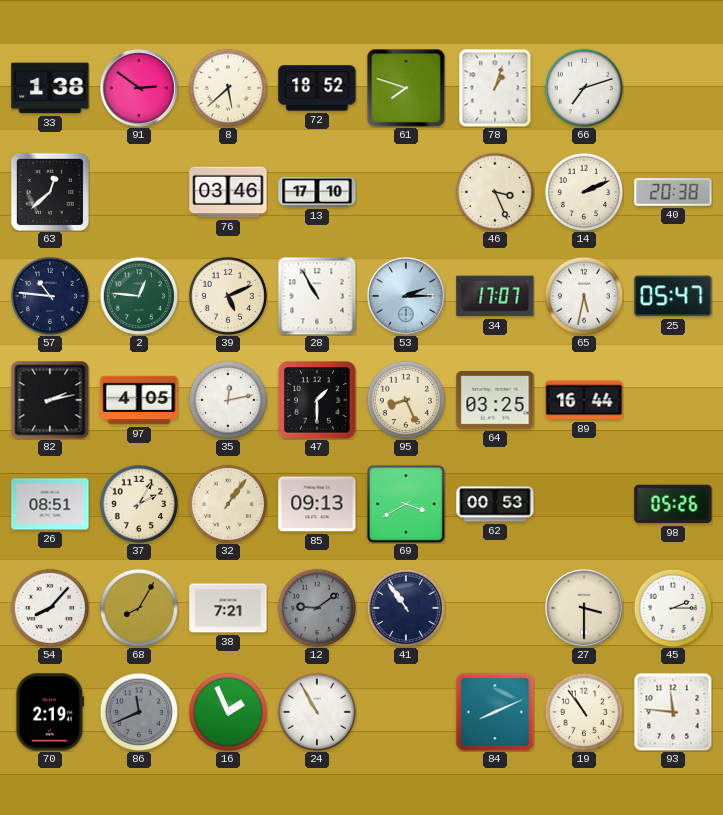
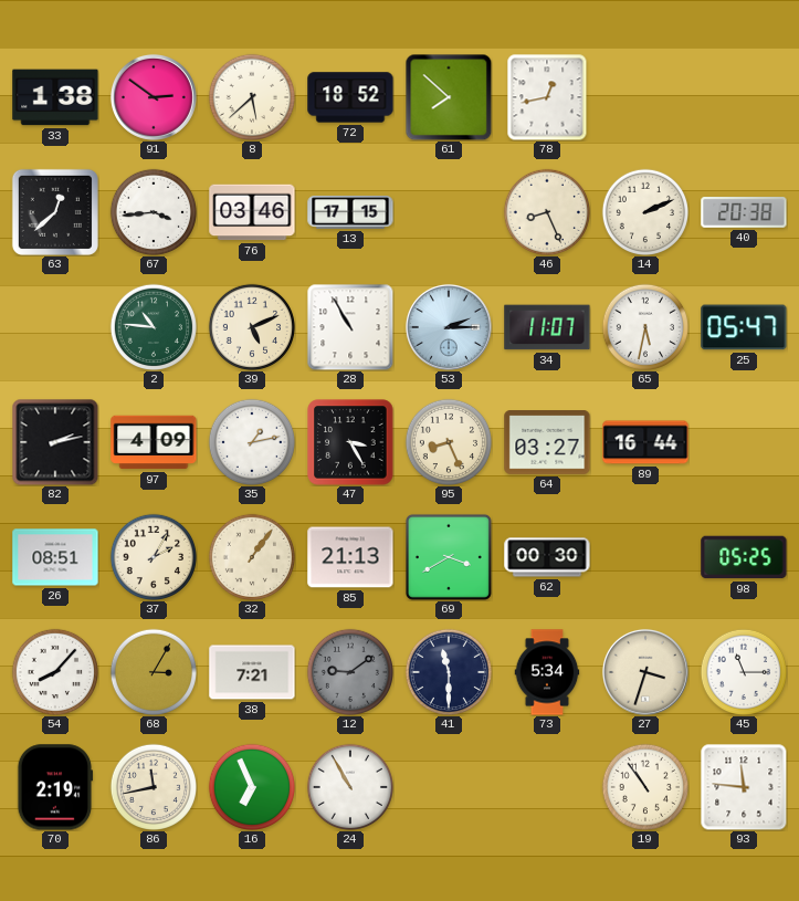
61: 7:48 -> 7:52 (449, 97)
78: 1:03 -> 12:43 (547, 97)
66: 7:12 -> none (583, 87)
67: none -> 3:44 (153, 211)
13: 17:10 -> 17:15 (350, 213)
46: 3:26 -> 8:26 (546, 211)
57: 10:46 -> none (49, 295)
2: 12:46 -> 10:46 (153, 326)
34: 17:07 -> 11:07 (547, 327)
97: 4:05 -> 4:09 (154, 442)
35: 12:13 -> 1:13 (251, 441)
47: 1:30 -> 3:25 (350, 442)
64: 03:25 -> 03:27 (547, 442)
85: 09:13 -> 21:13 (350, 557)
62: 00:53 -> 00:30 (547, 557)
98: 05:26 -> 05:25 (744, 557)
68: 8:05 -> 3:05 (153, 671)
41: 10:54 -> 11:30 (448, 671)
73: none -> 5:34 (547, 672)
27: 3:30 -> 3:33 (645, 672)
45: 2:15 -> 11:15 (743, 671)
86: 11:41 -> 11:43 (153, 786)
86 dial: grey -> cream (153, 786)
16: 1:56 -> 6:56 (251, 786)
84: 8:11 -> none (495, 712)
